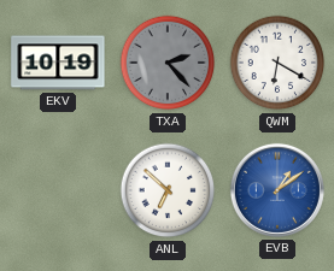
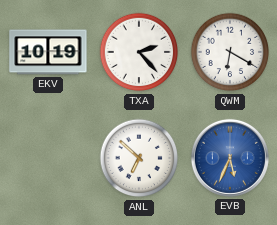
TXA dial: grey -> white (139, 52)
EVB: 1:09 -> 5:34 (230, 158)
